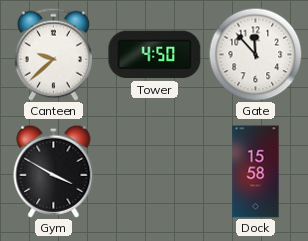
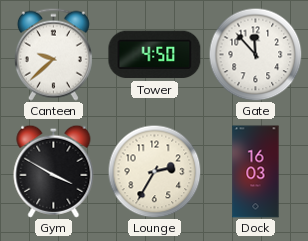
Lounge: none -> 2:35 (154, 171)
Dock: 15:58 -> 16:03 (256, 172)
